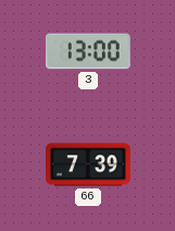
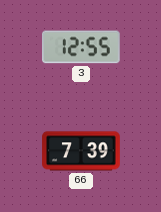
3: 13:00 -> 12:55 (82, 47)
